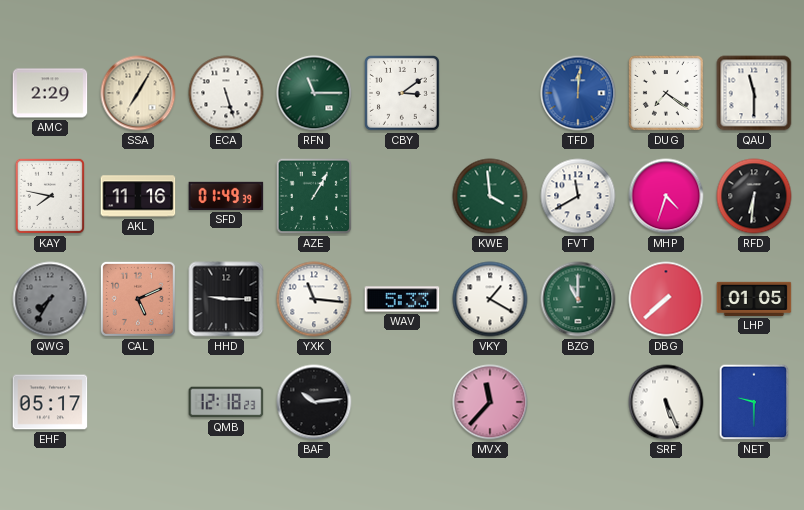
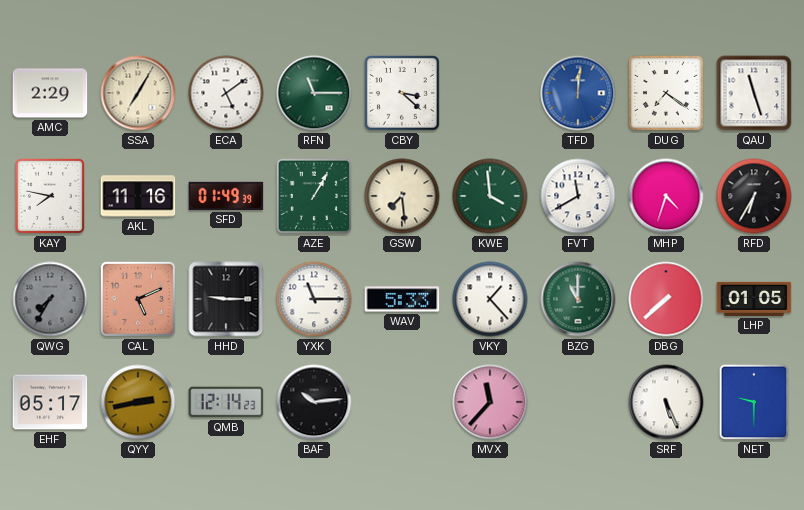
ECA: 5:27 -> 5:09 (226, 93)
CBY: 3:09 -> 3:22 (402, 93)
QAU: 11:30 -> 11:27 (754, 93)
GSW: none -> 7:29 (402, 196)
RFD: 6:31 -> 6:35 (754, 196)
YXK: 11:16 -> 11:15 (314, 299)
VKY: 1:20 -> 1:23 (490, 299)
QYY: none -> 2:43 (138, 402)
QMB: 12:18 -> 12:14 (226, 402)
